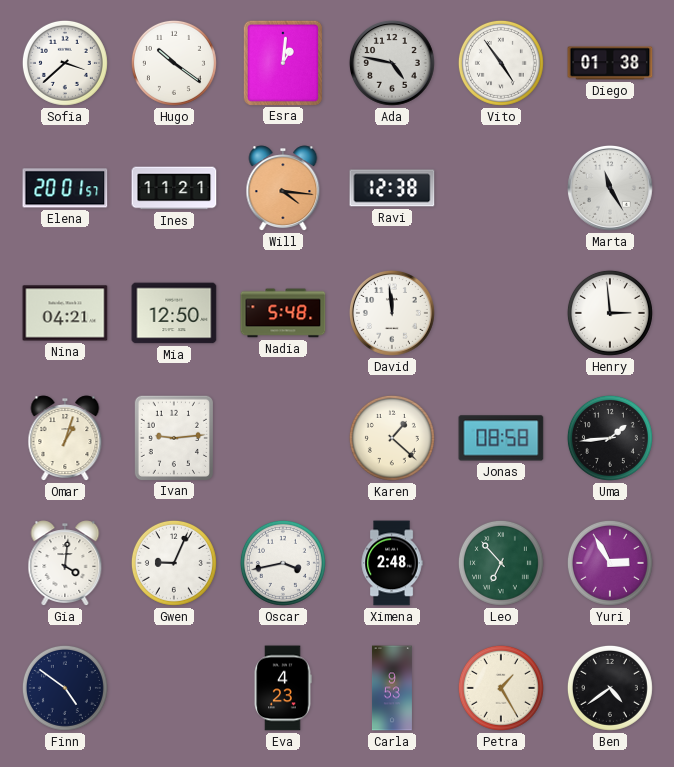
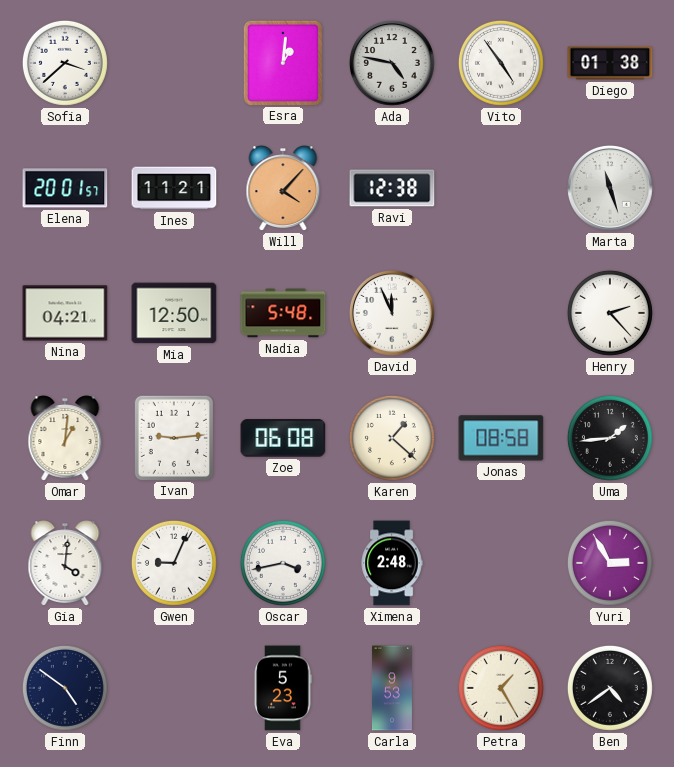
Hugo: 10:21 -> none (174, 63)
Will: 4:16 -> 4:07 (283, 188)
Marta: 11:25 -> 11:27 (610, 188)
David: 11:59 -> 11:56 (392, 313)
Henry: 2:59 -> 2:23 (610, 313)
Omar: 1:03 -> 1:01 (65, 438)
Zoe: none -> 06:08 (283, 438)
Leo: 6:53 -> none (501, 563)
Eva: 4:23 -> 5:23 (283, 688)
